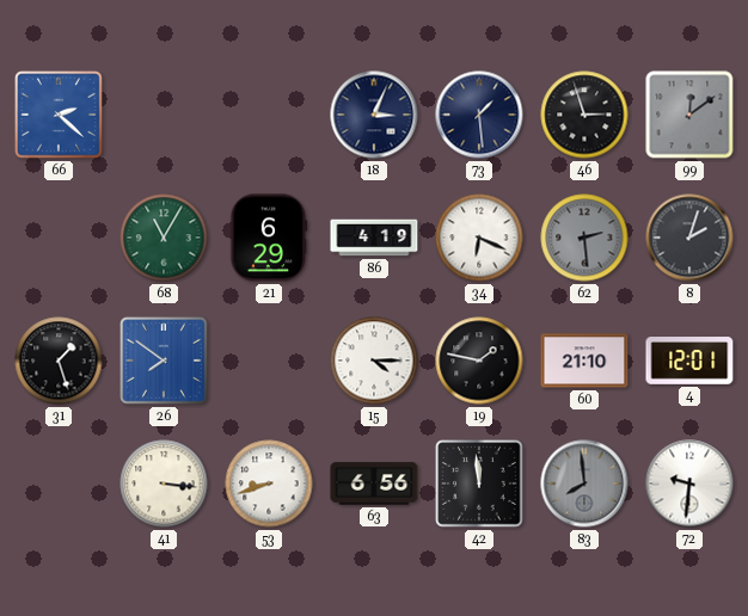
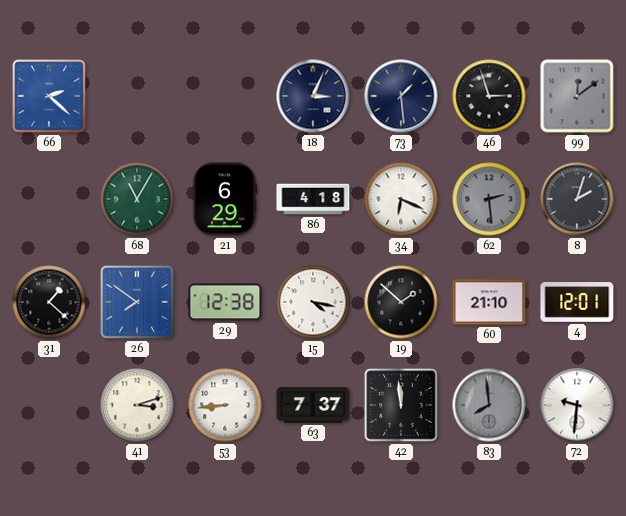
86: 4:19 -> 4:18 (313, 199)
31: 1:27 -> 1:22 (49, 302)
29: none -> 12:38 (225, 302)
15: 4:15 -> 4:17 (313, 302)
19: 1:47 -> 1:52 (401, 302)
41: 3:16 -> 3:12 (137, 405)
53: 8:42 -> 8:44 (225, 405)
63: 6:56 -> 7:37 (313, 405)
